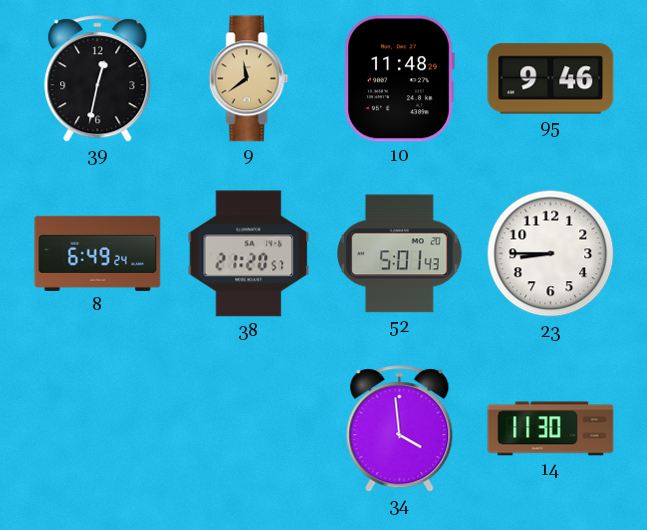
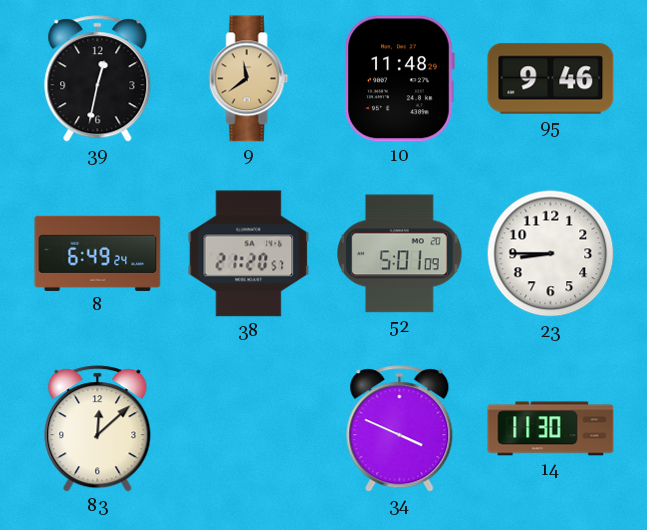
52: 5:01:43 -> 5:01:09 (400, 254)
83: none -> 12:08 (98, 429)
34: 3:59 -> 3:49 (400, 429)
